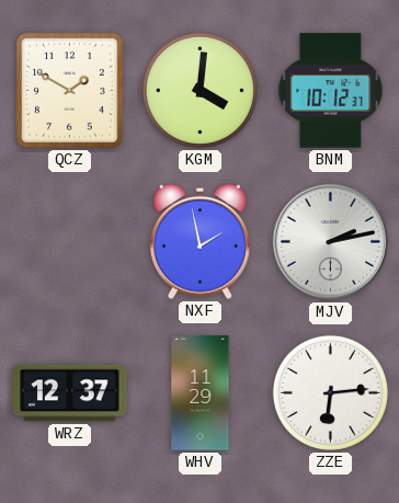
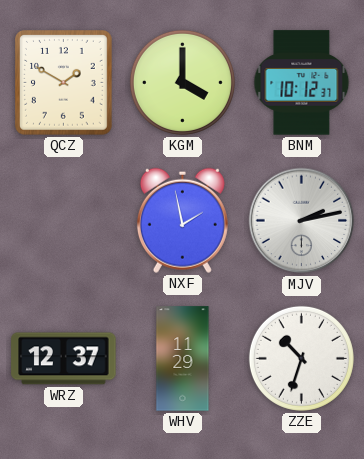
KGM: 4:01 -> 4:00 (182, 82)
ZZE: 6:14 -> 10:33 (301, 358)
